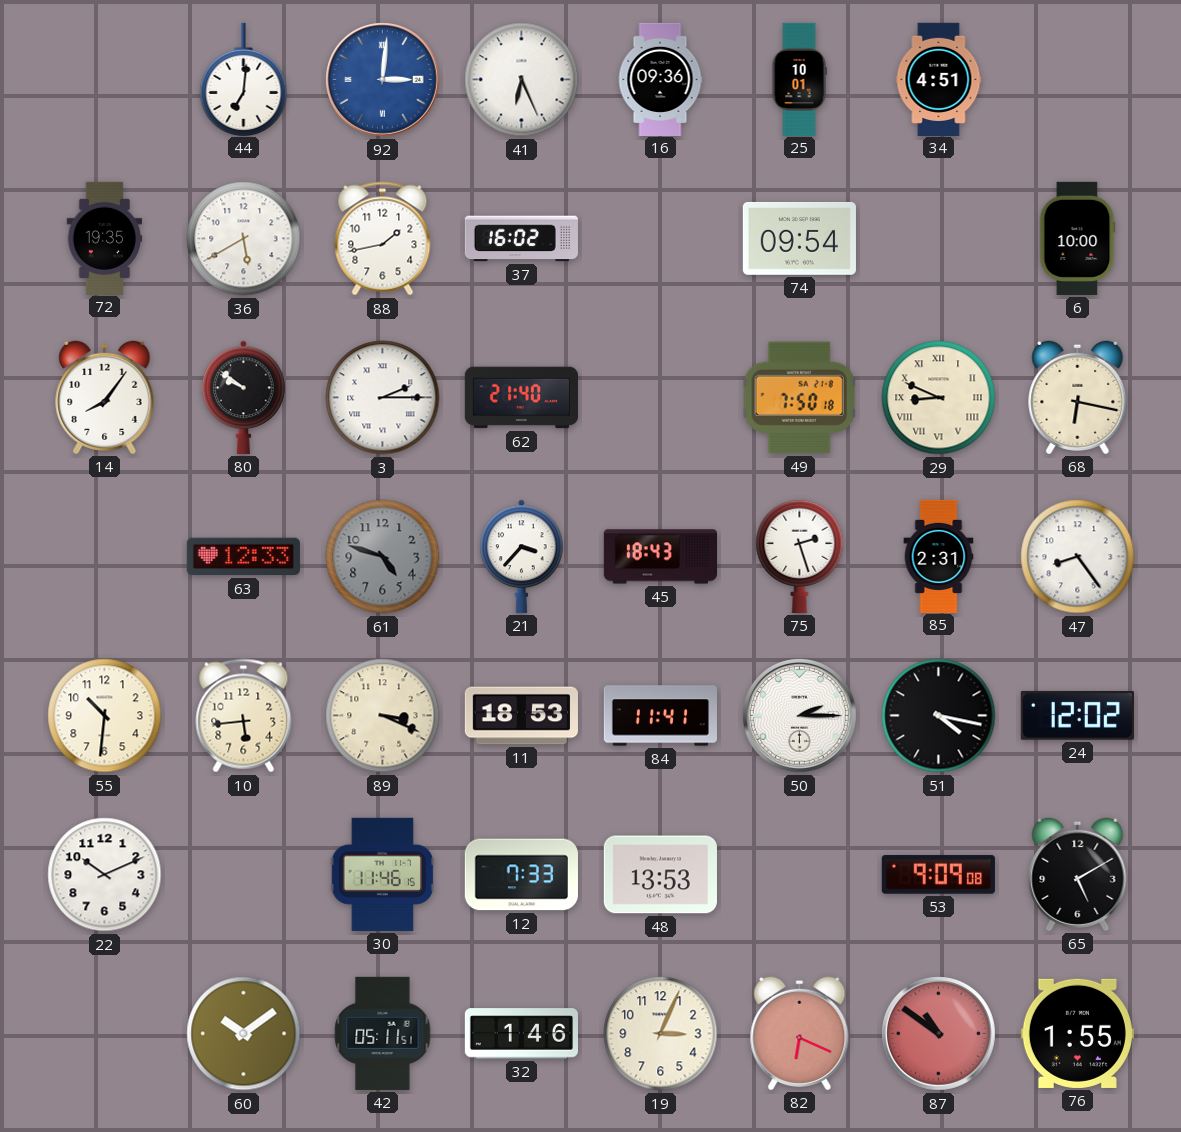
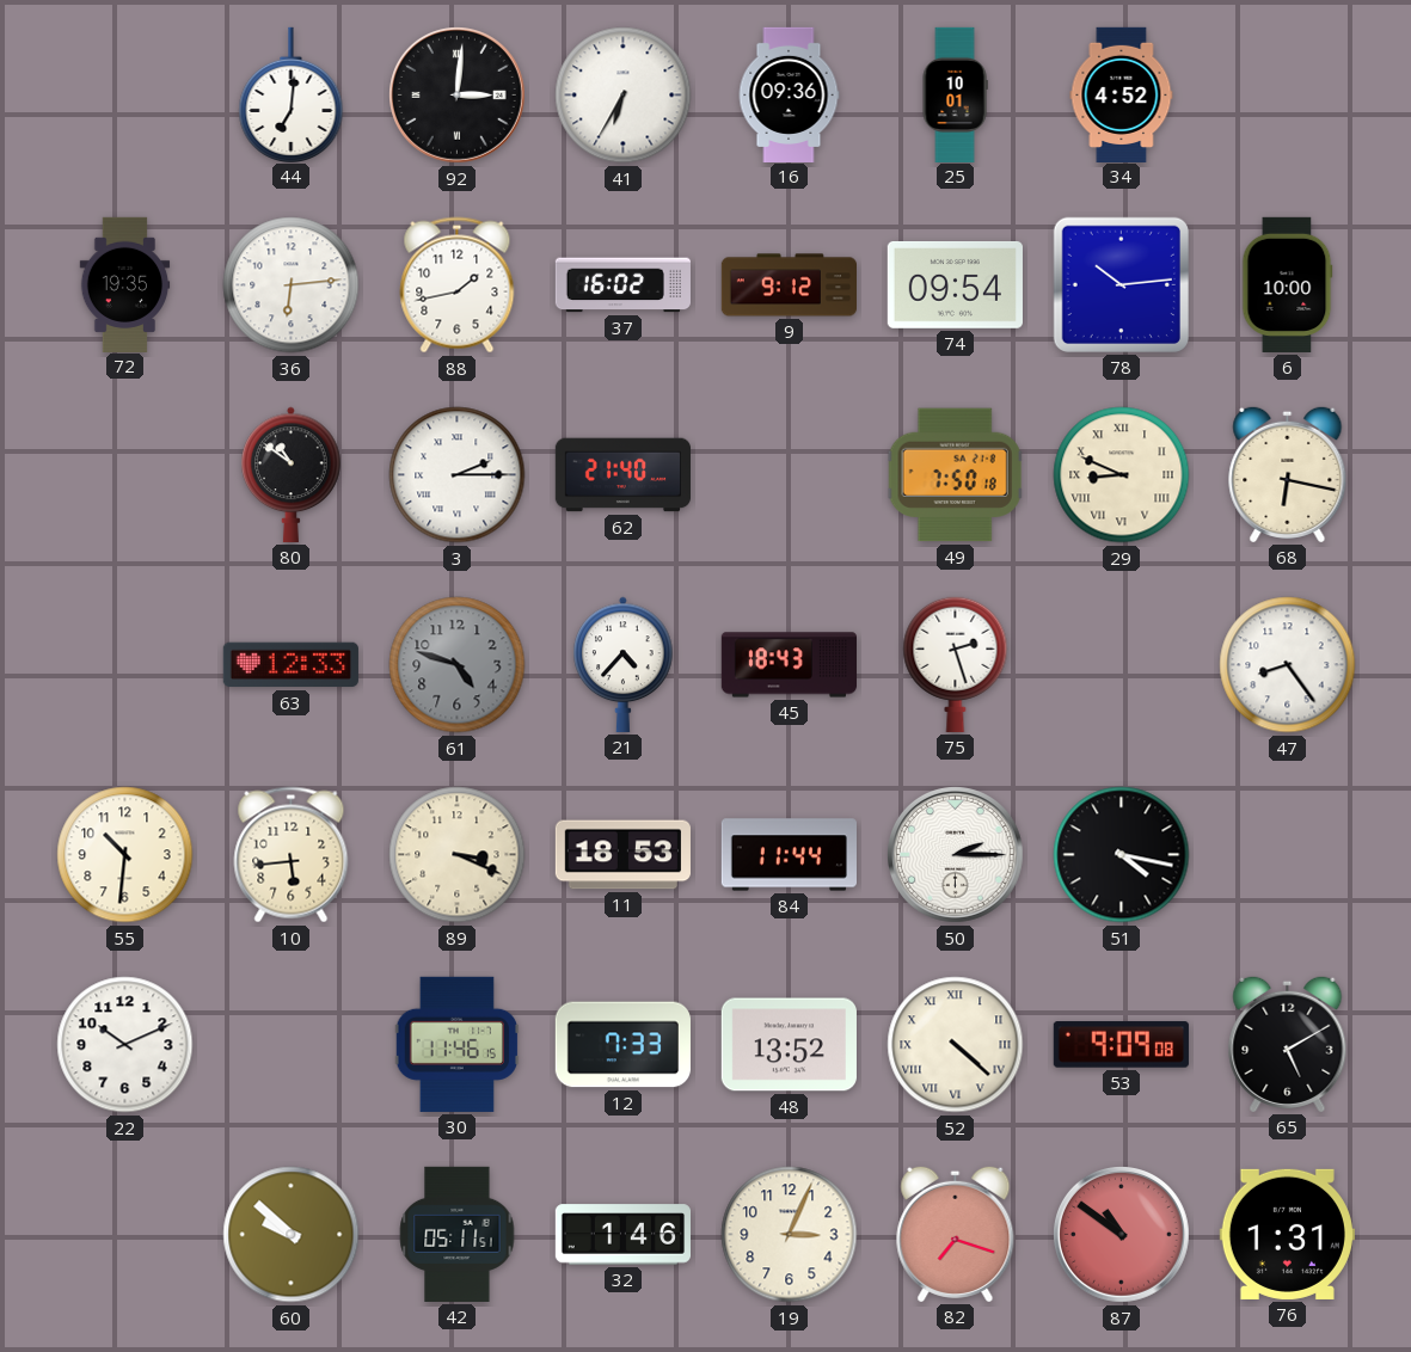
92 dial: blue -> black (458, 96)
41: 6:26 -> 6:35 (624, 96)
34: 4:51 -> 4:52 (1122, 94)
36: 5:40 -> 6:14 (292, 285)
9: none -> 9:12 (789, 285)
78: none -> 10:14 (1121, 284)
14: 8:06 -> none (105, 397)
80: 9:51 -> 10:51 (292, 474)
21: 3:37 -> 4:37 (624, 664)
85: 2:31 -> none (939, 556)
84: 11:41 -> 11:44 (789, 855)
24: 12:02 -> none (1077, 716)
48: 13:53 -> 13:52 (789, 1045)
52: none -> 4:22 (956, 1045)
60: 10:09 -> 9:52 (292, 1235)
82: 6:19 -> 7:18 (956, 1234)
76: 1:55 -> 1:31 (1287, 1234)
